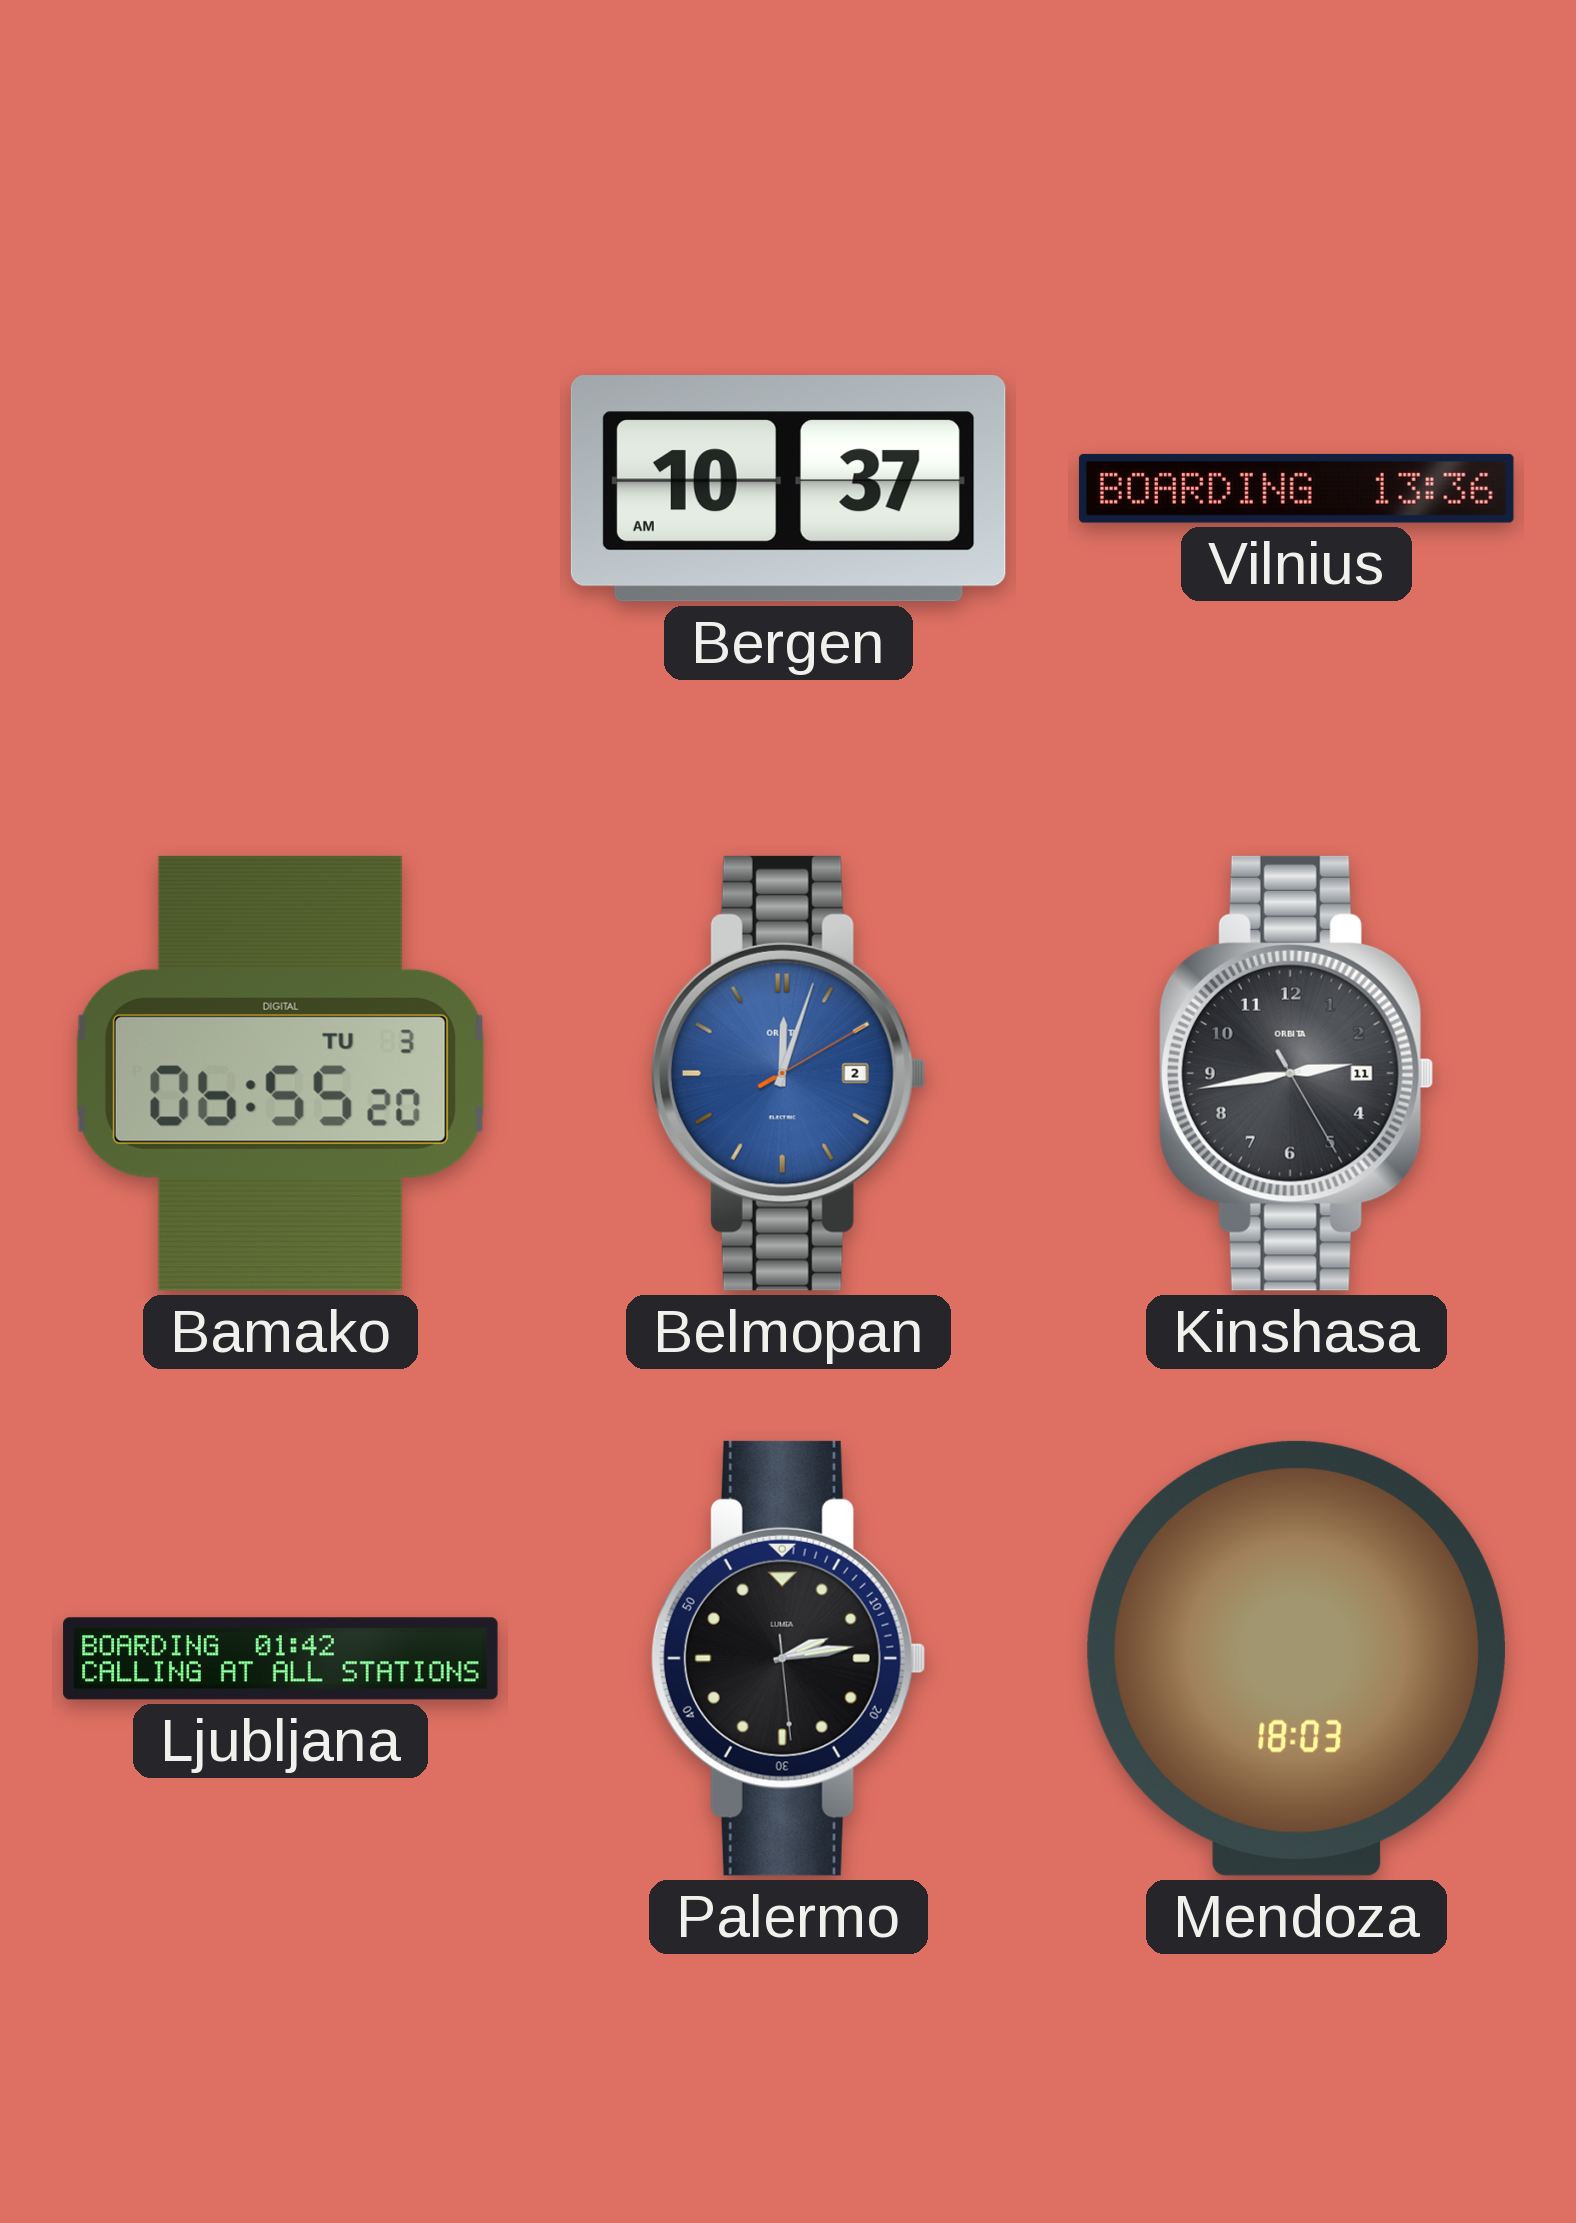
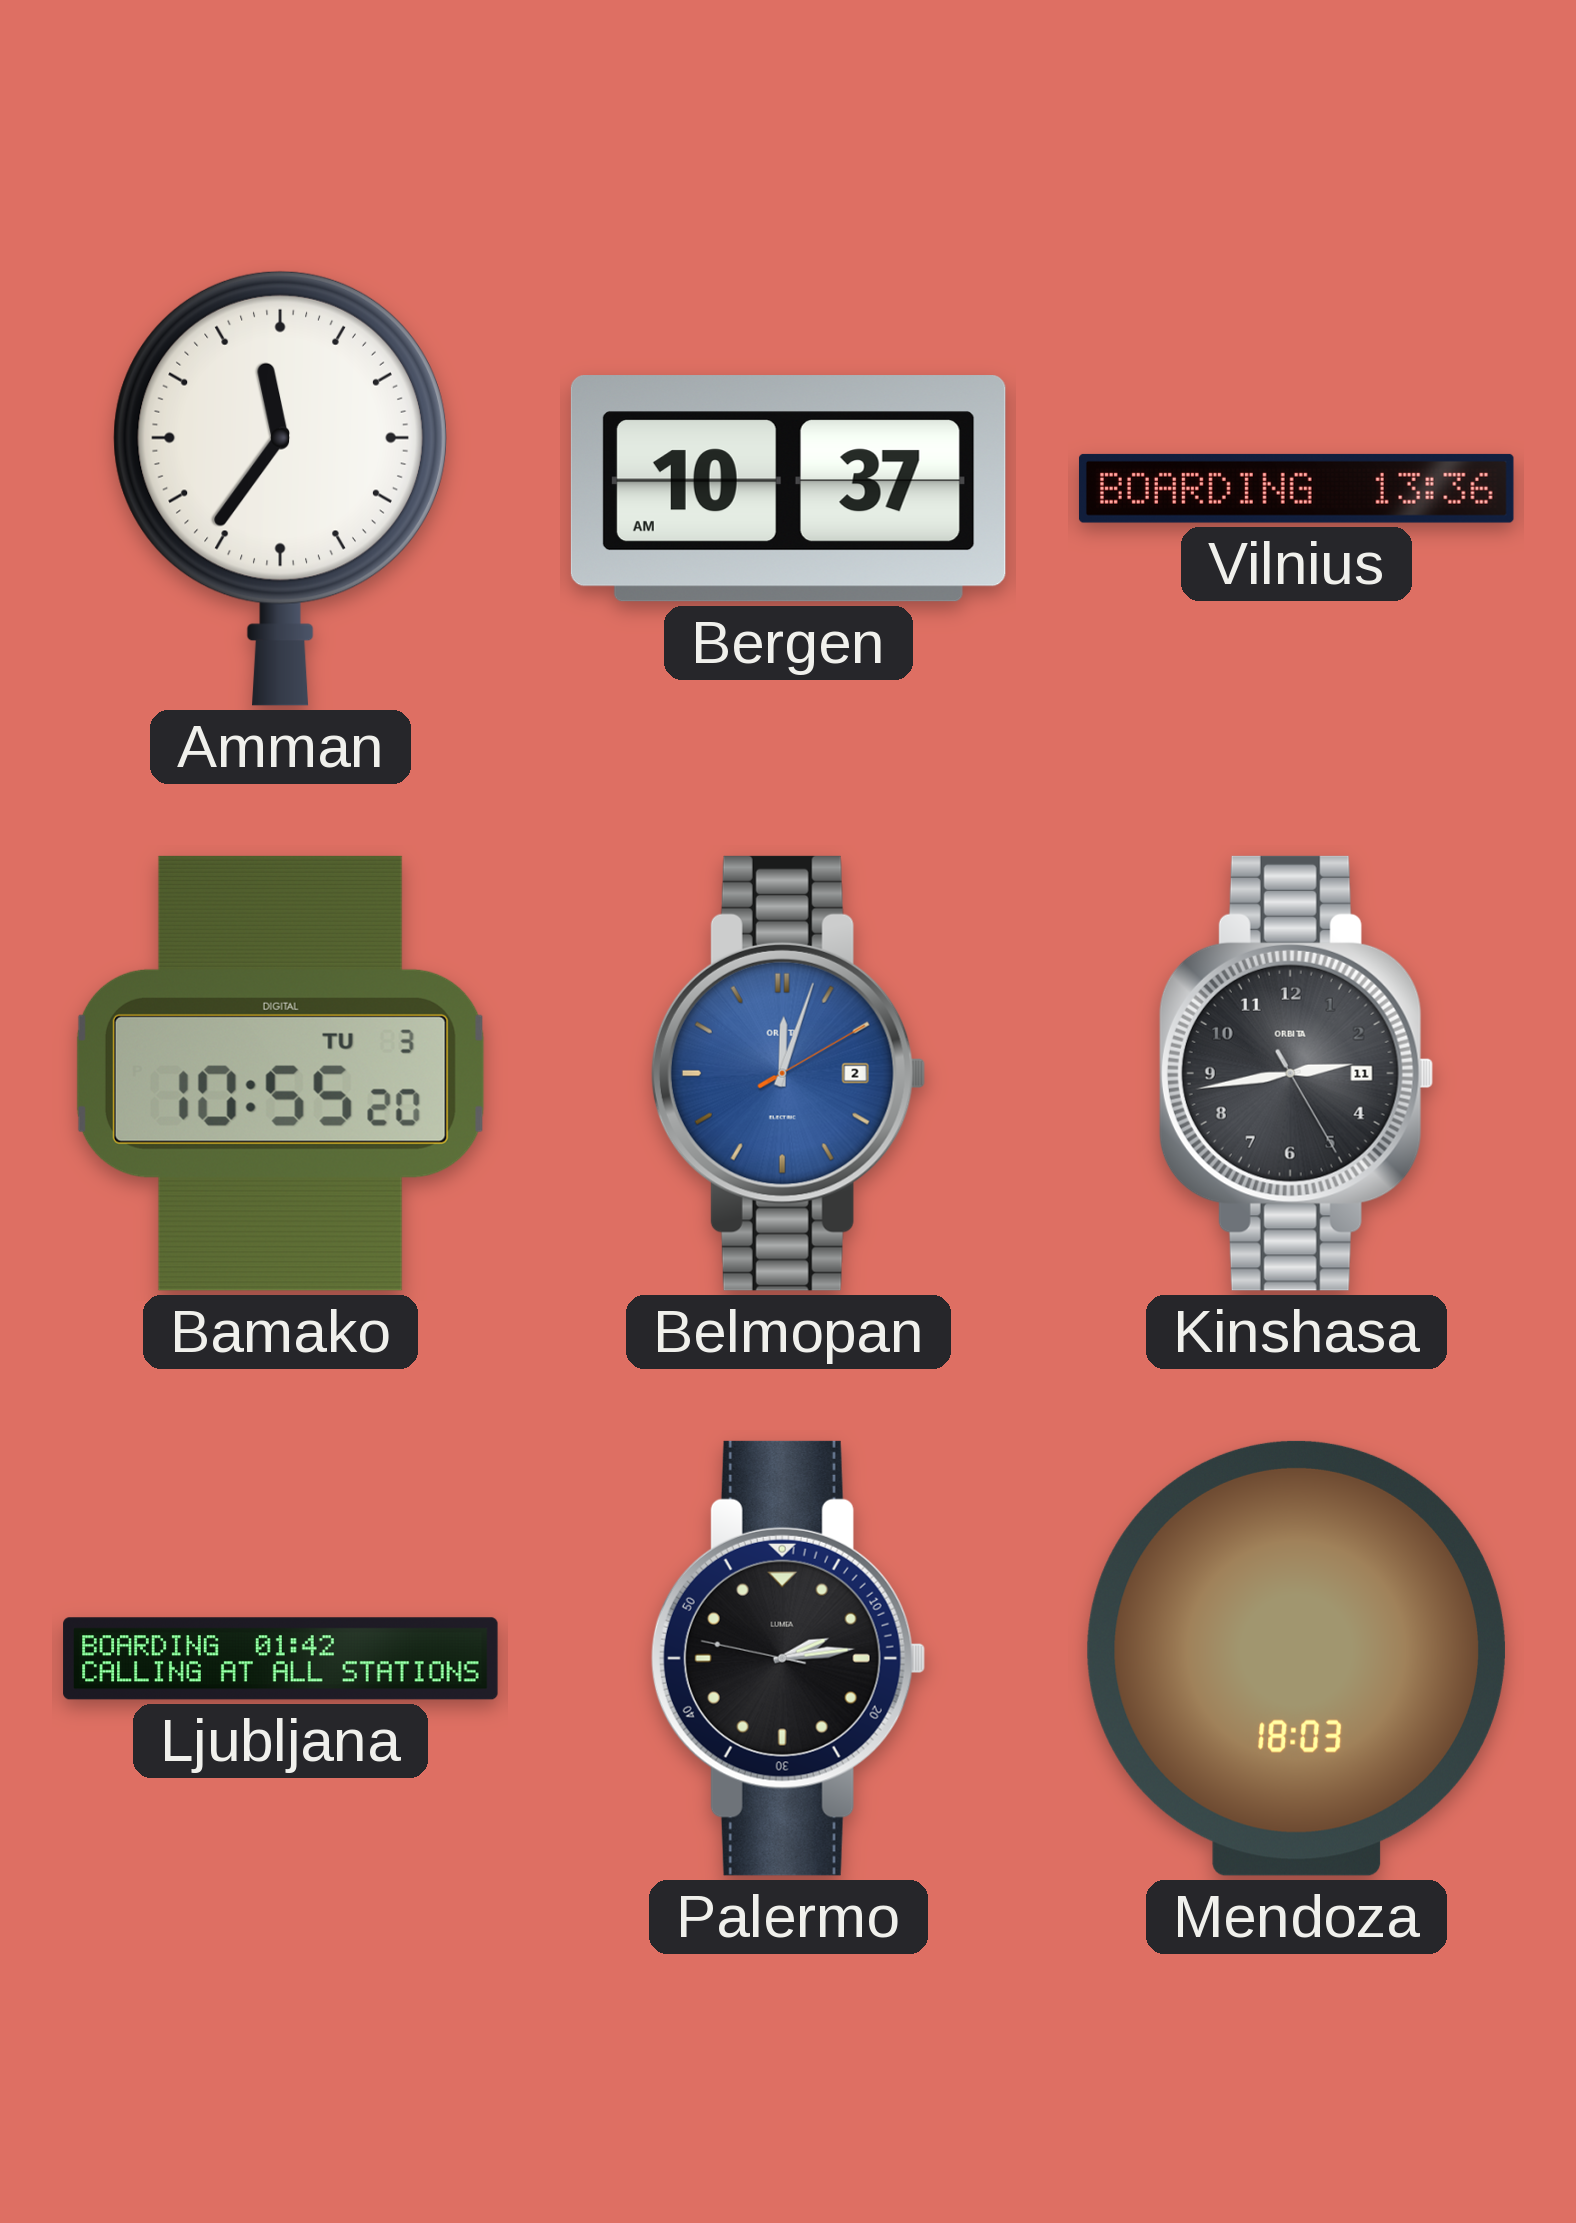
Amman: none -> 11:36 (280, 488)
Bamako: 06:55 -> 10:55 (280, 1073)
Palermo: 2:13:29 -> 2:13:47 (788, 1658)
